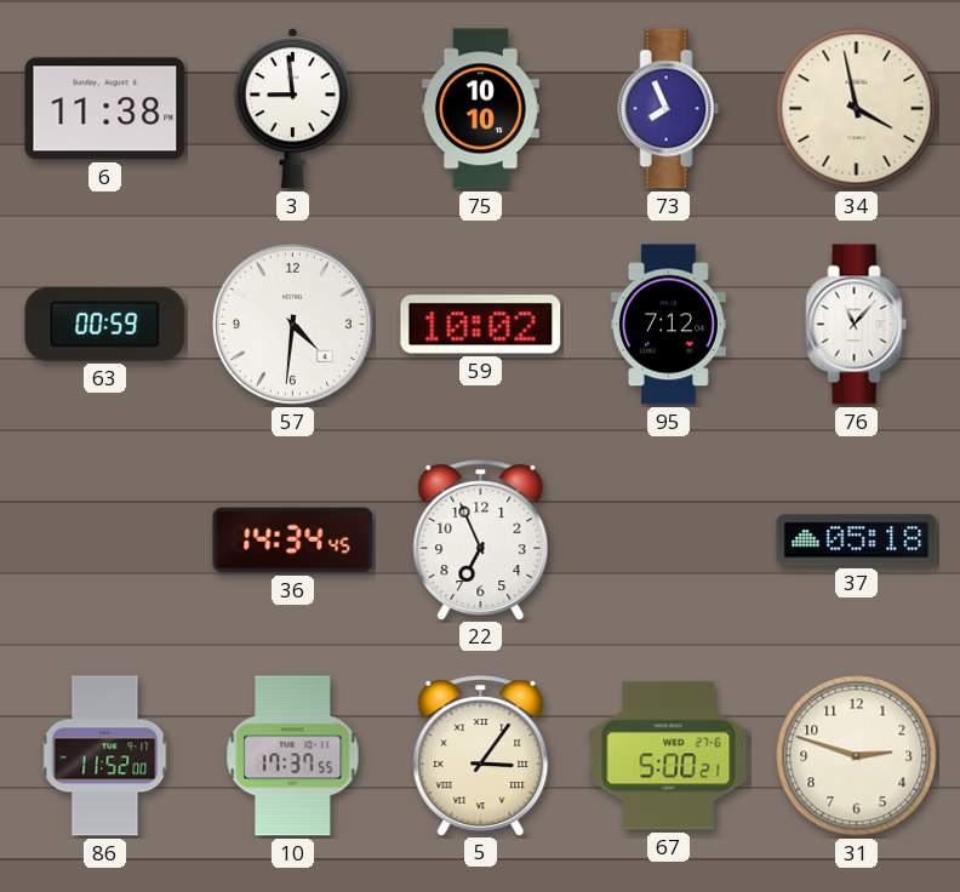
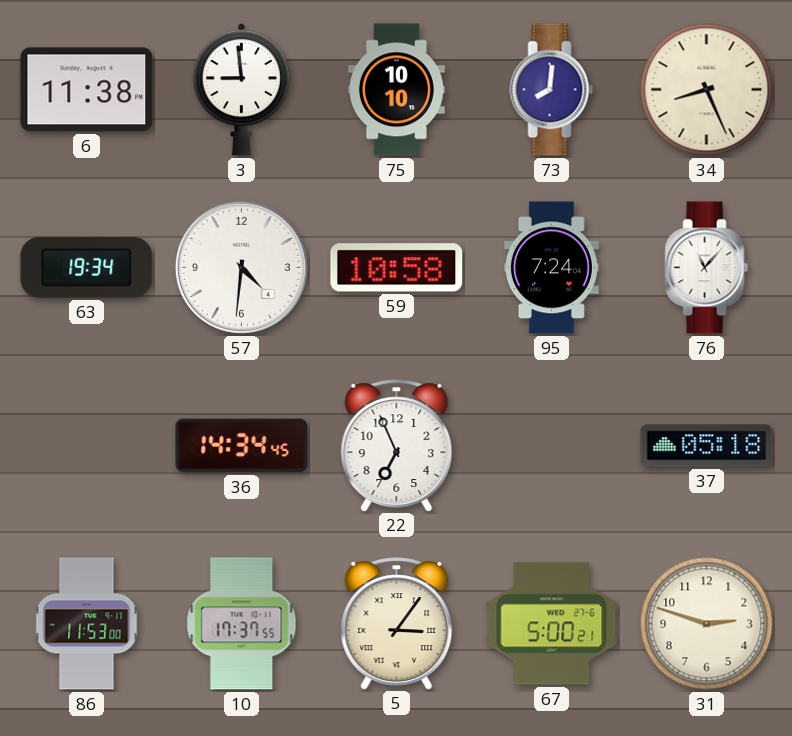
73: 7:56 -> 8:01 (552, 90)
34: 3:58 -> 8:26 (707, 90)
63: 00:59 -> 19:34 (87, 267)
59: 10:02 -> 10:58 (397, 268)
95: 7:12 -> 7:24 (551, 268)
86: 11:52 -> 11:53 (87, 624)
